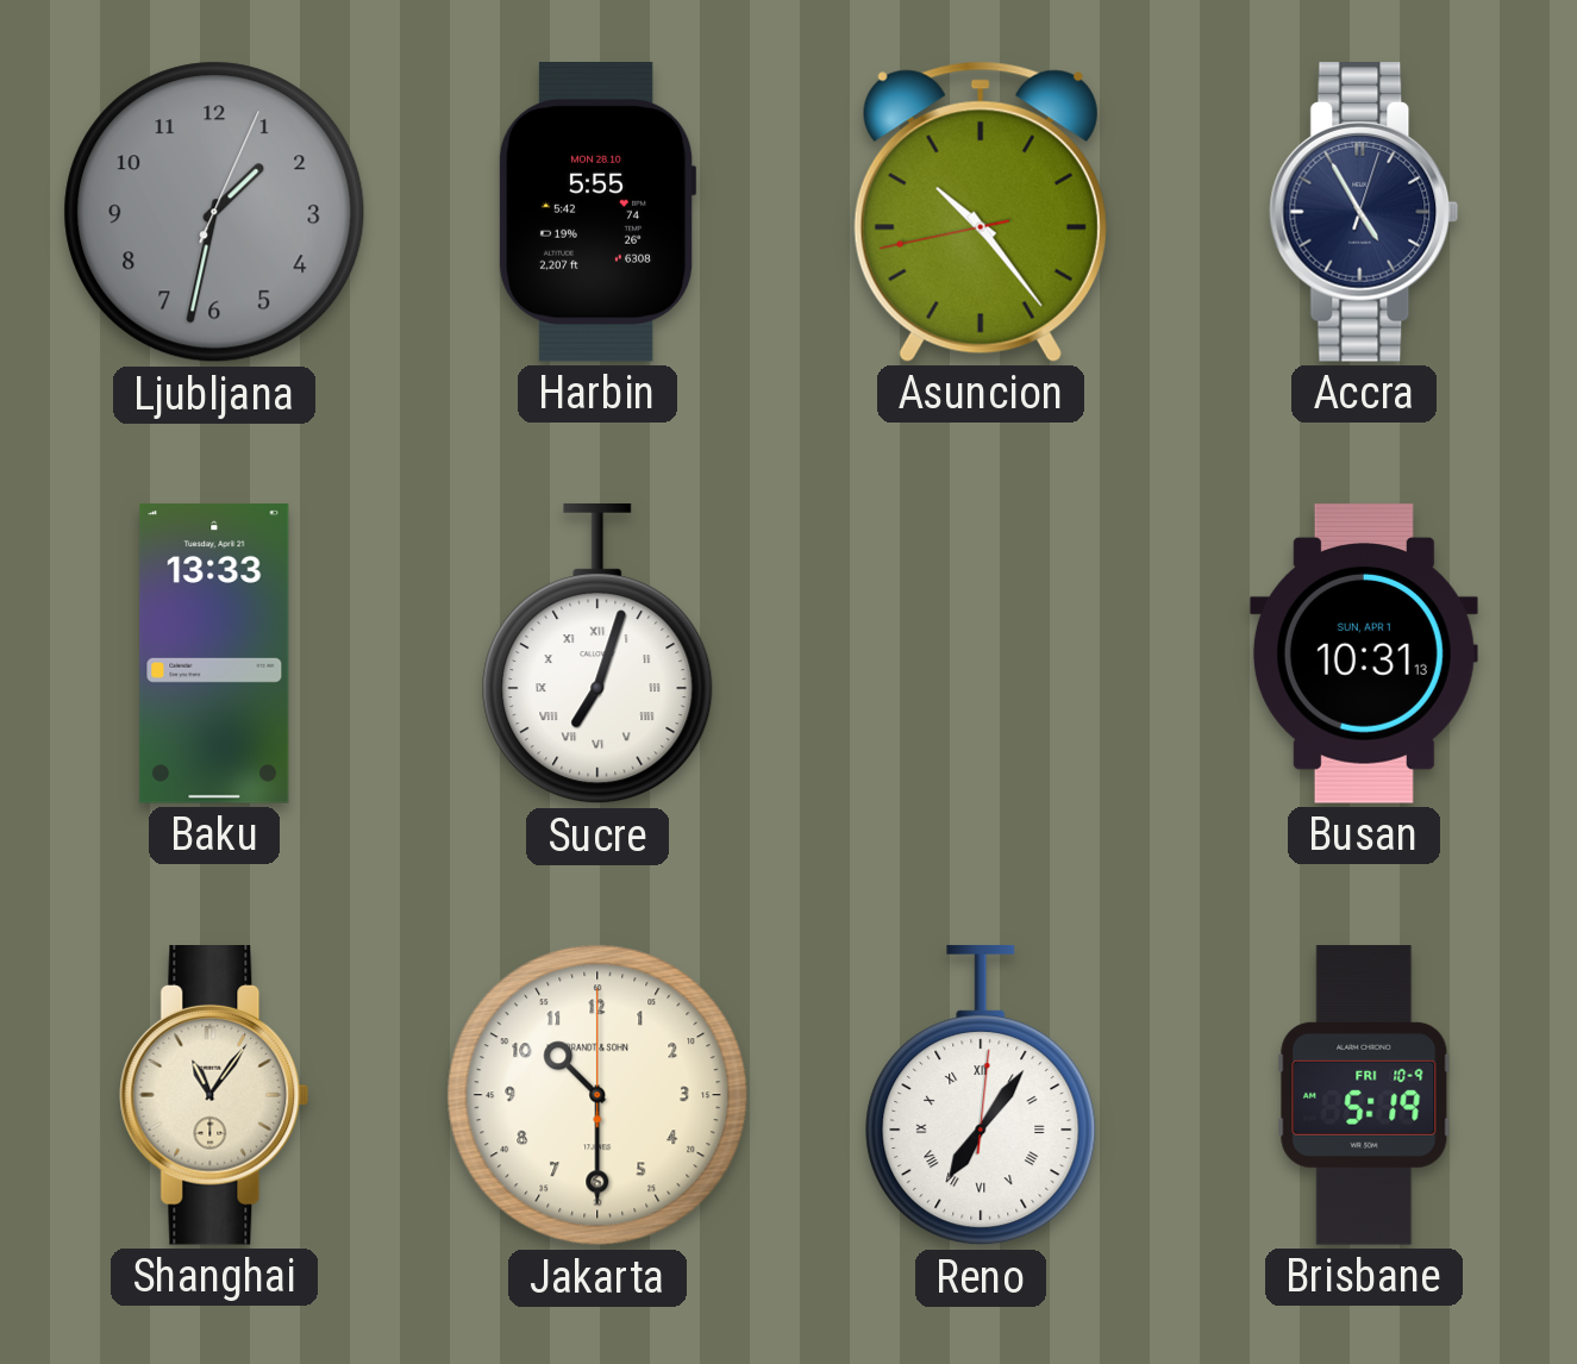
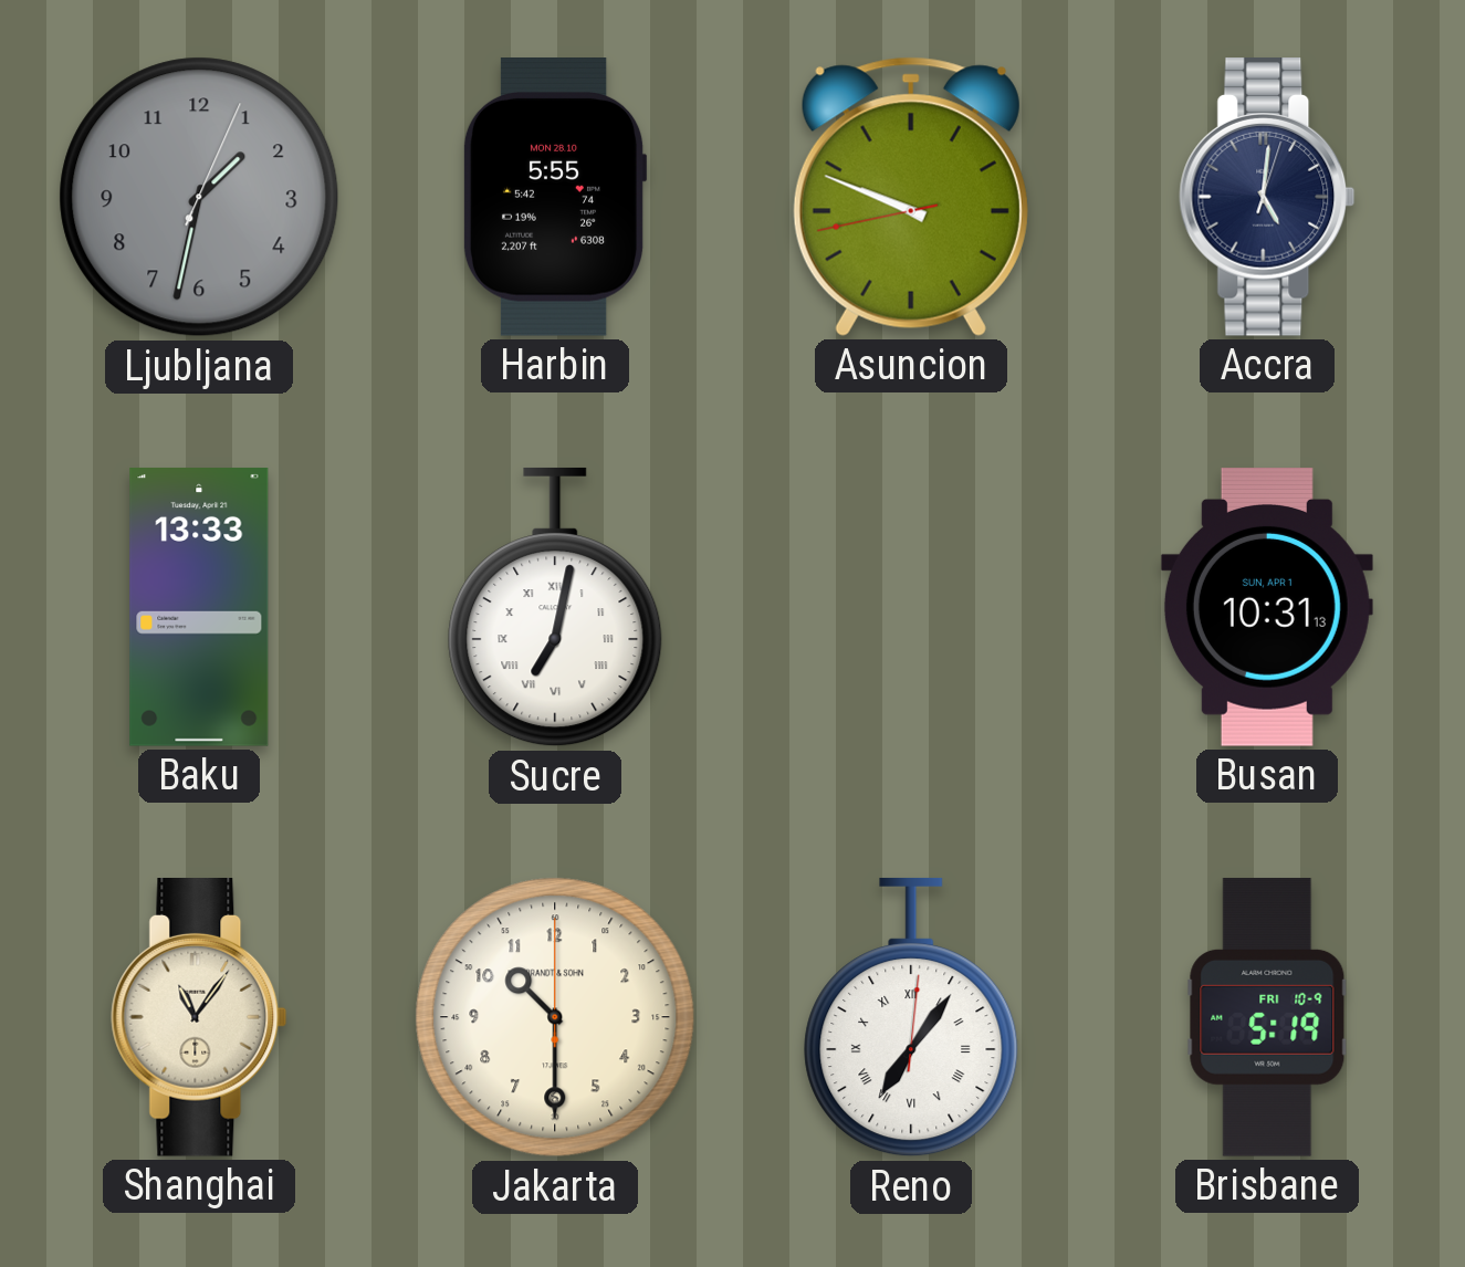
Asuncion: 10:23 -> 9:48 (911, 197)
Accra: 4:55 -> 5:01 (1267, 198)
Sucre: 7:03 -> 7:02 (555, 607)
